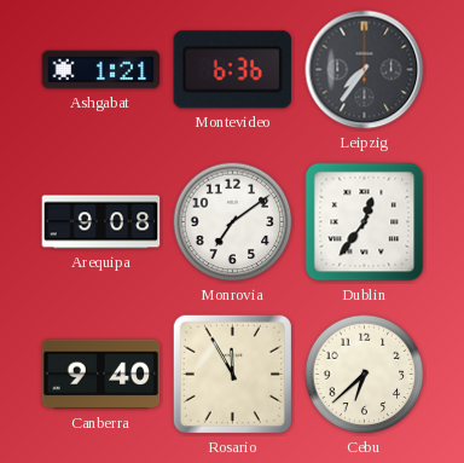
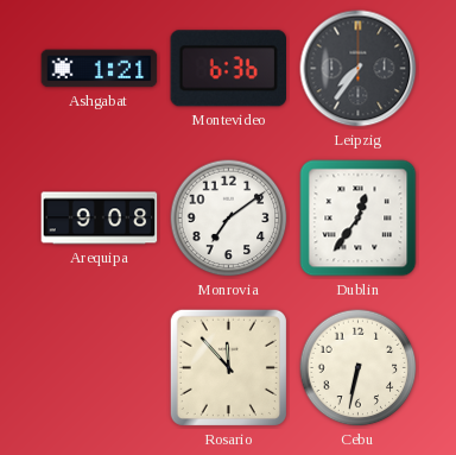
Canberra: 9:40 -> none (101, 375)
Rosario: 11:55 -> 11:53 (228, 367)
Cebu: 6:38 -> 6:32 (359, 368)
